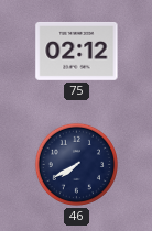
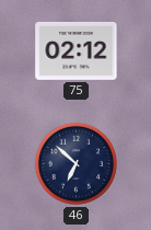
46: 7:40 -> 6:52 (75, 163)
